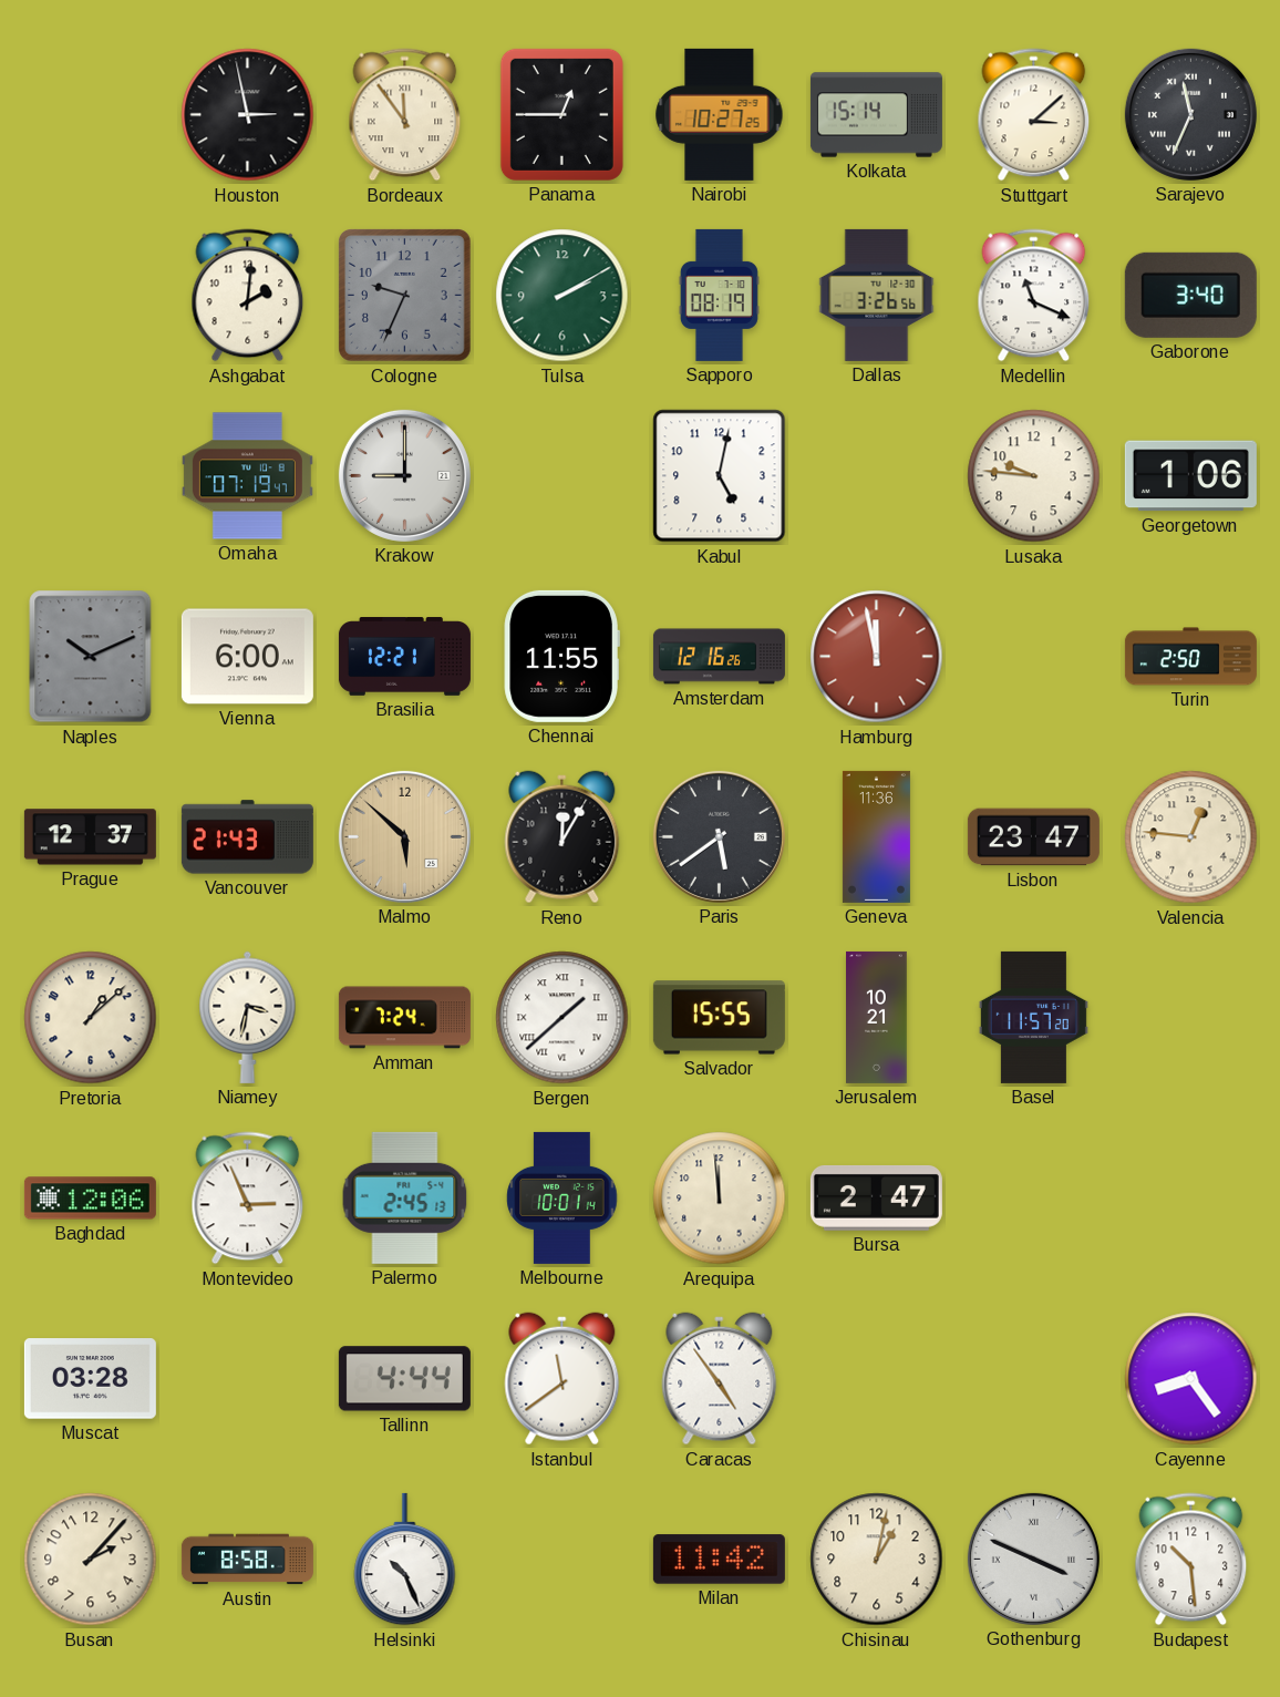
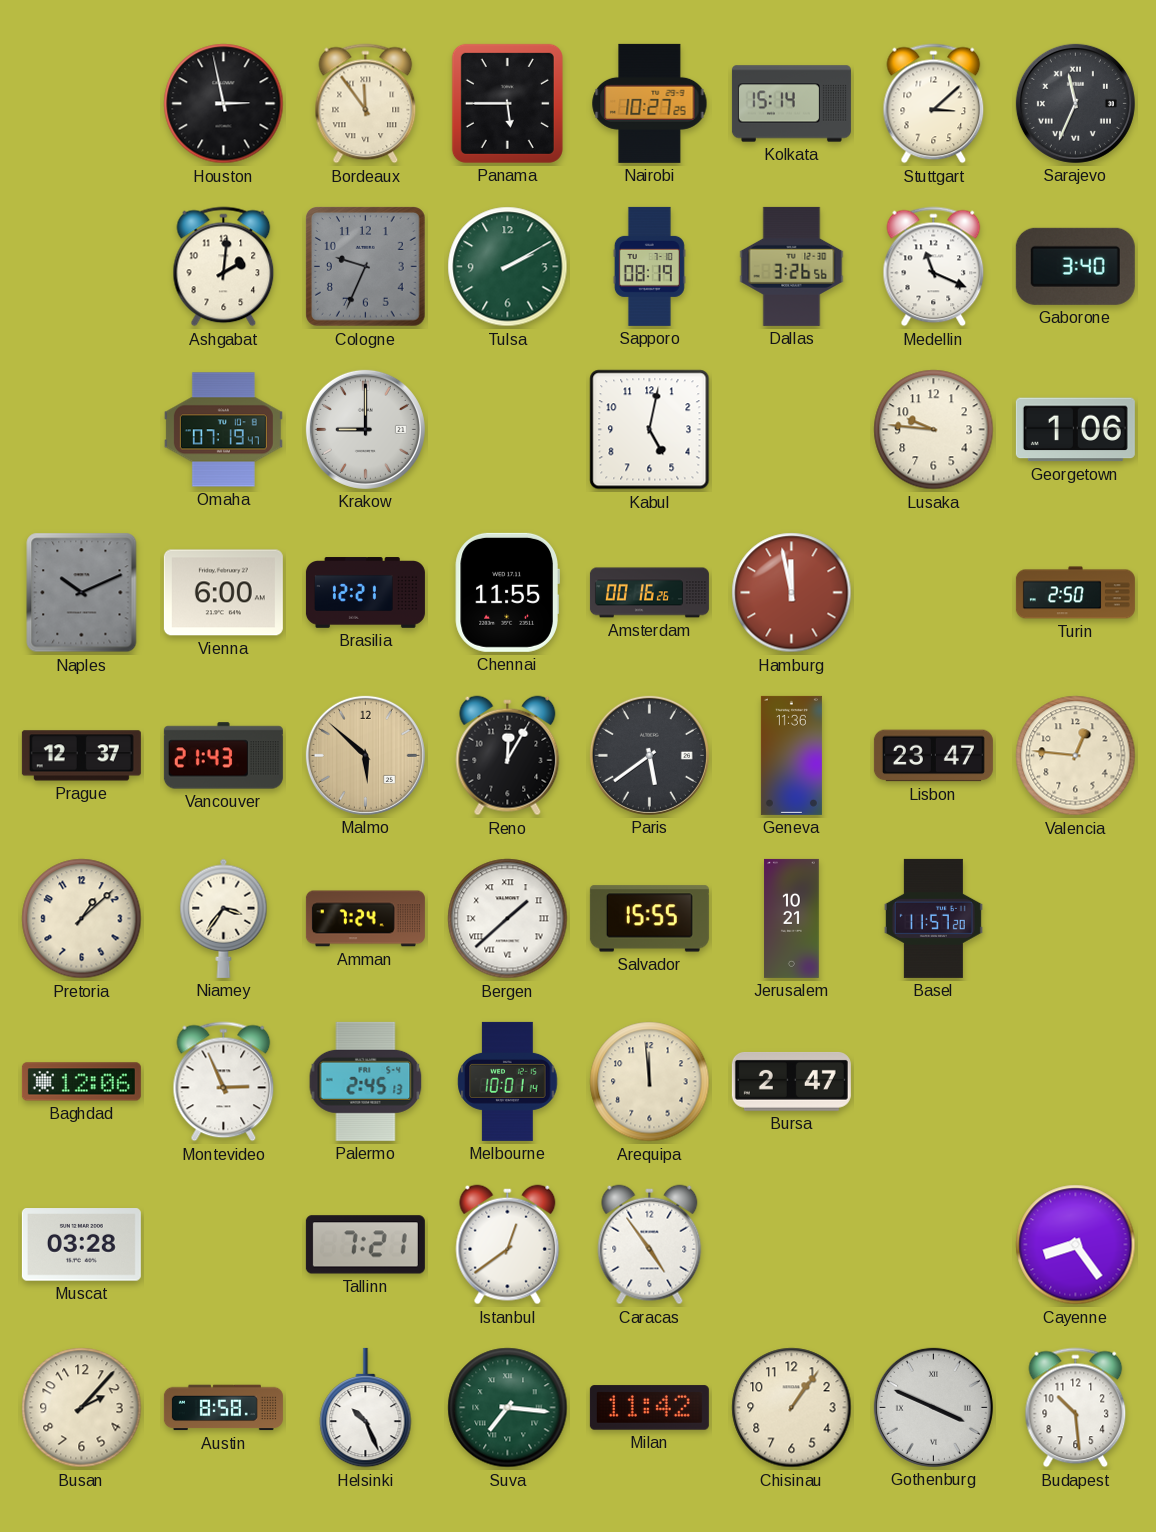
Panama: 12:45 -> 5:45 (507, 103)
Amsterdam: 12:16 -> 00:16 (649, 593)
Niamey: 3:32 -> 3:36 (224, 918)
Tallinn: 4:44 -> 7:21 (365, 1245)
Istanbul: 11:39 -> 12:39 (508, 1245)
Suva: none -> 7:16 (508, 1408)
Chisinau: 1:02 -> 1:06 (792, 1408)
